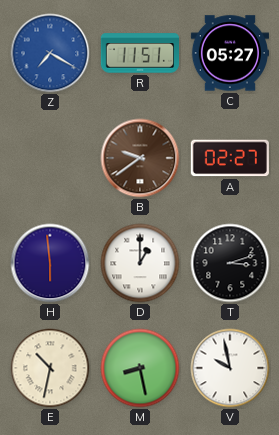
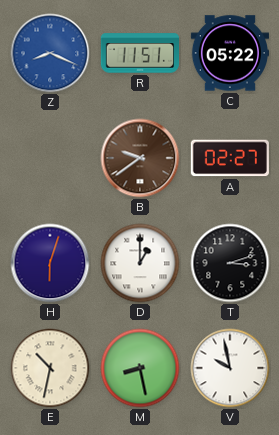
Z: 7:20 -> 8:19 (50, 53)
C: 05:27 -> 05:22 (229, 53)
H: 5:59 -> 6:03 (50, 263)
